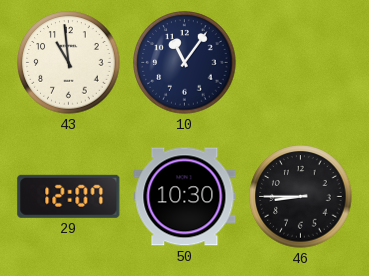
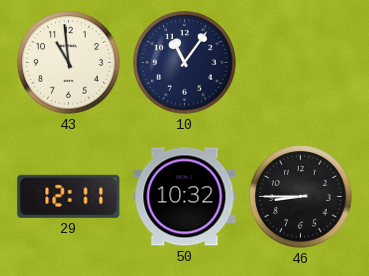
29: 12:07 -> 12:11 (69, 196)
50: 10:30 -> 10:32 (185, 197)
